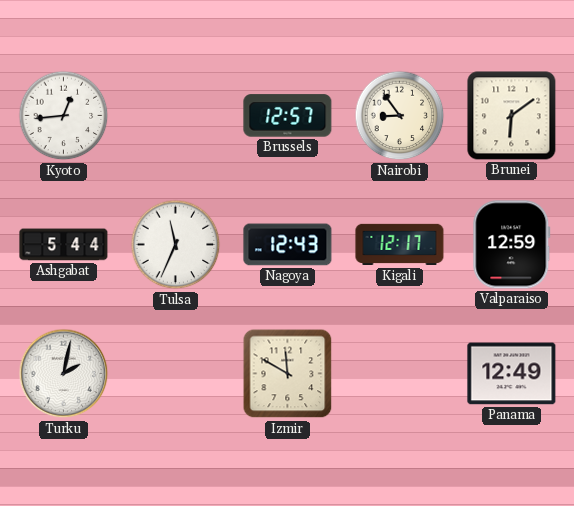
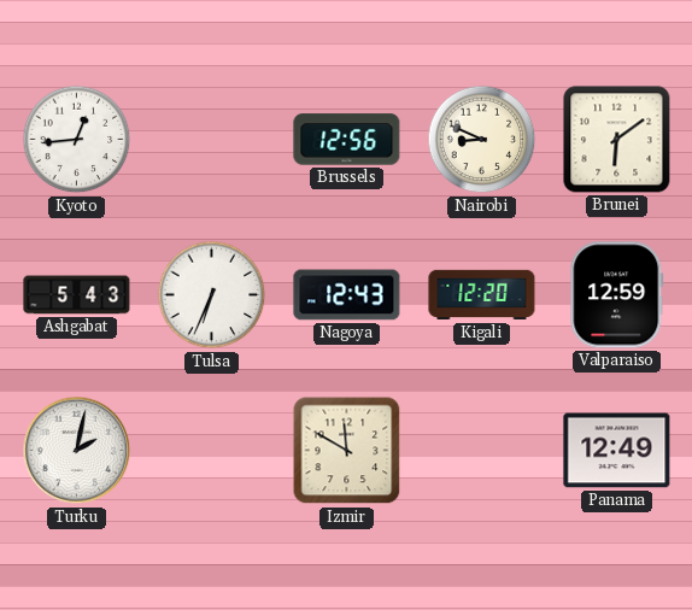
Brussels: 12:57 -> 12:56 (347, 140)
Nairobi: 8:54 -> 8:49 (482, 140)
Ashgabat: 5:44 -> 5:43 (77, 295)
Tulsa: 11:34 -> 6:34 (212, 295)
Kigali: 12:17 -> 12:20 (482, 295)
